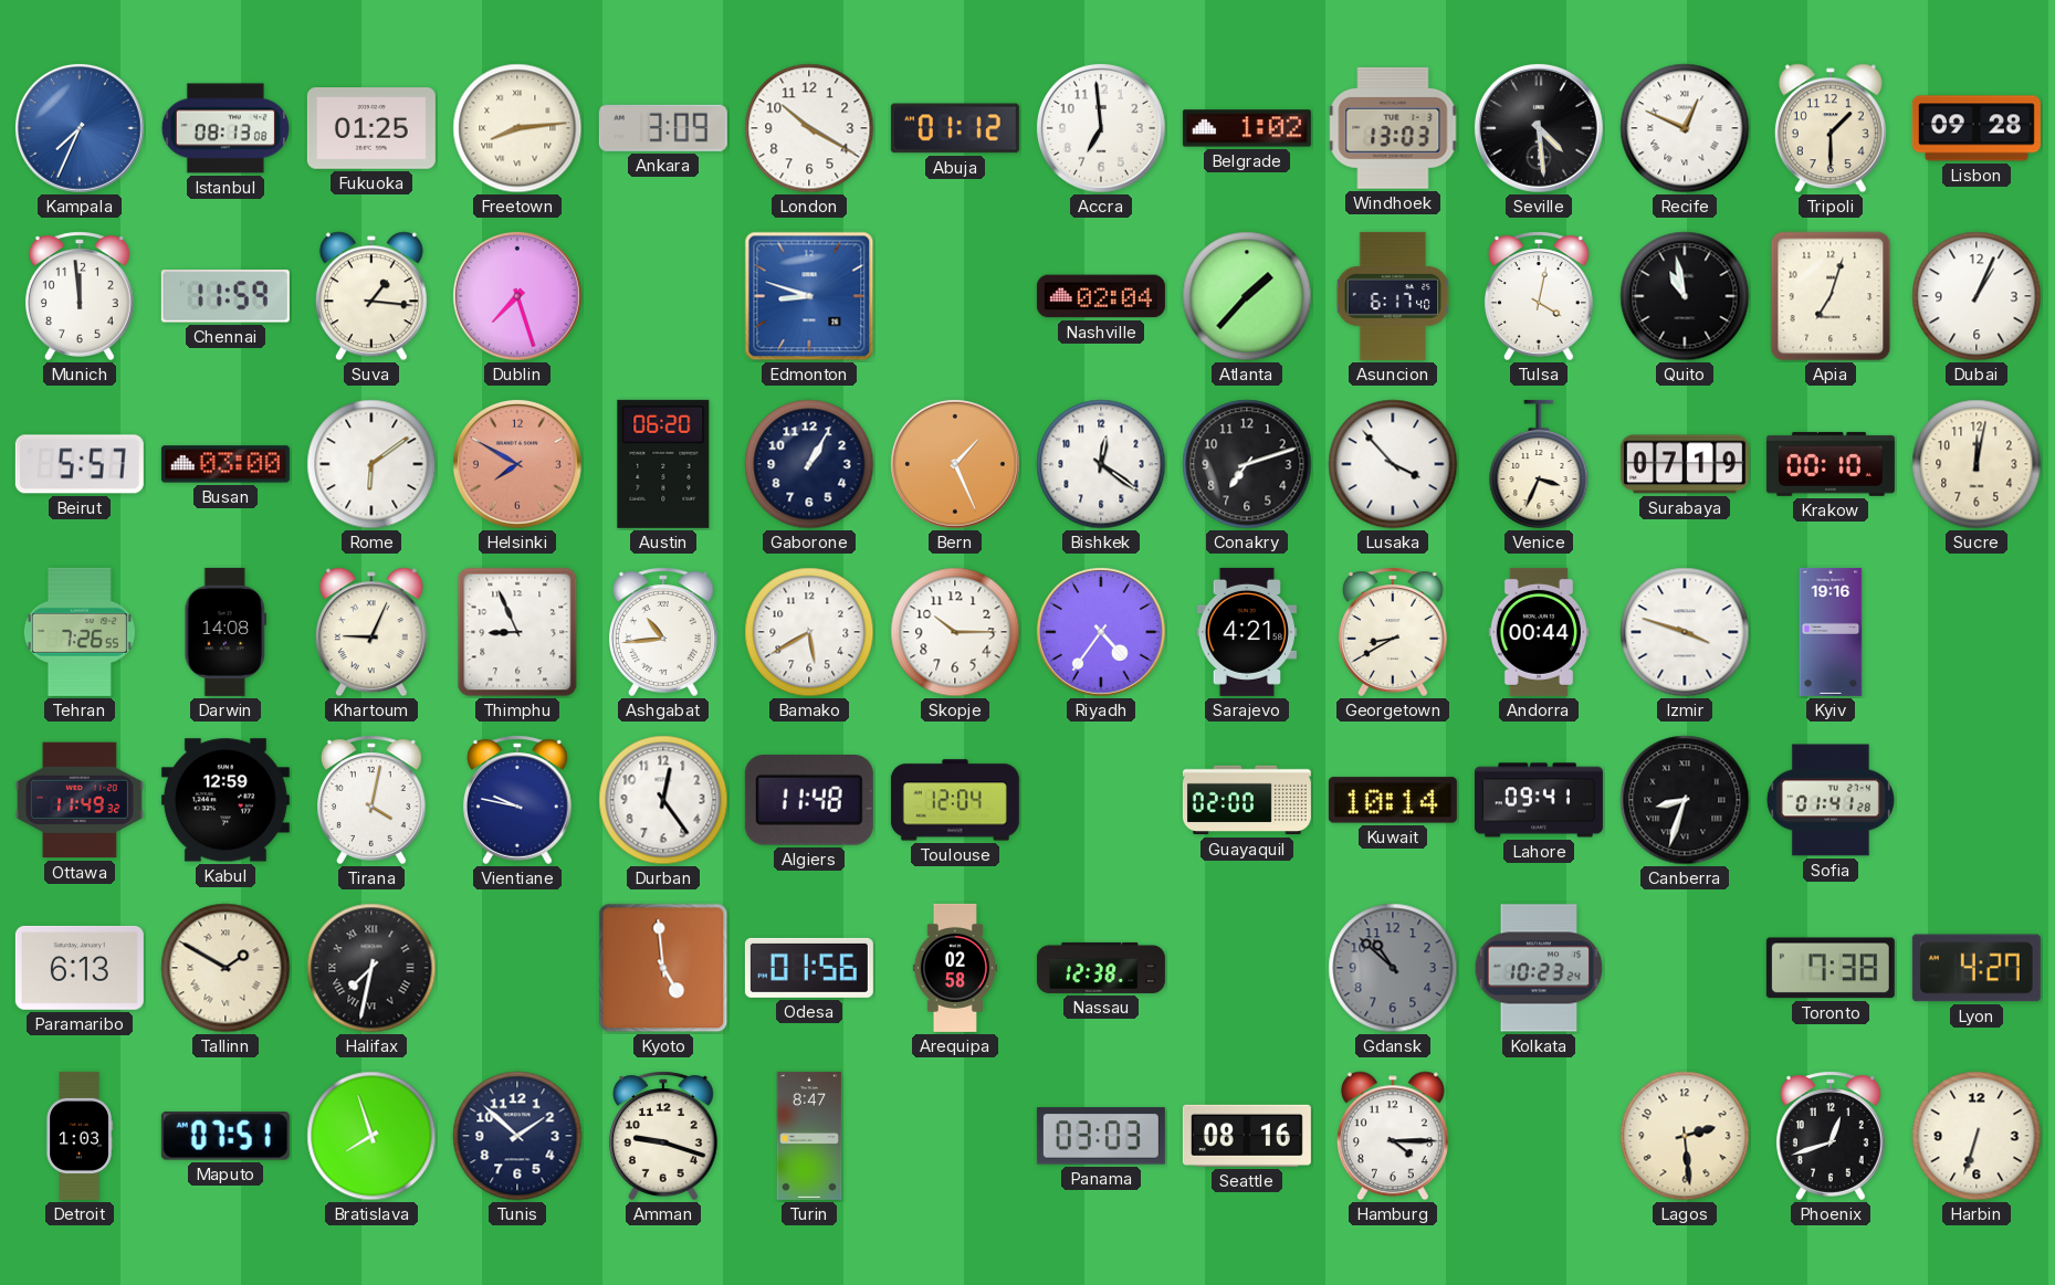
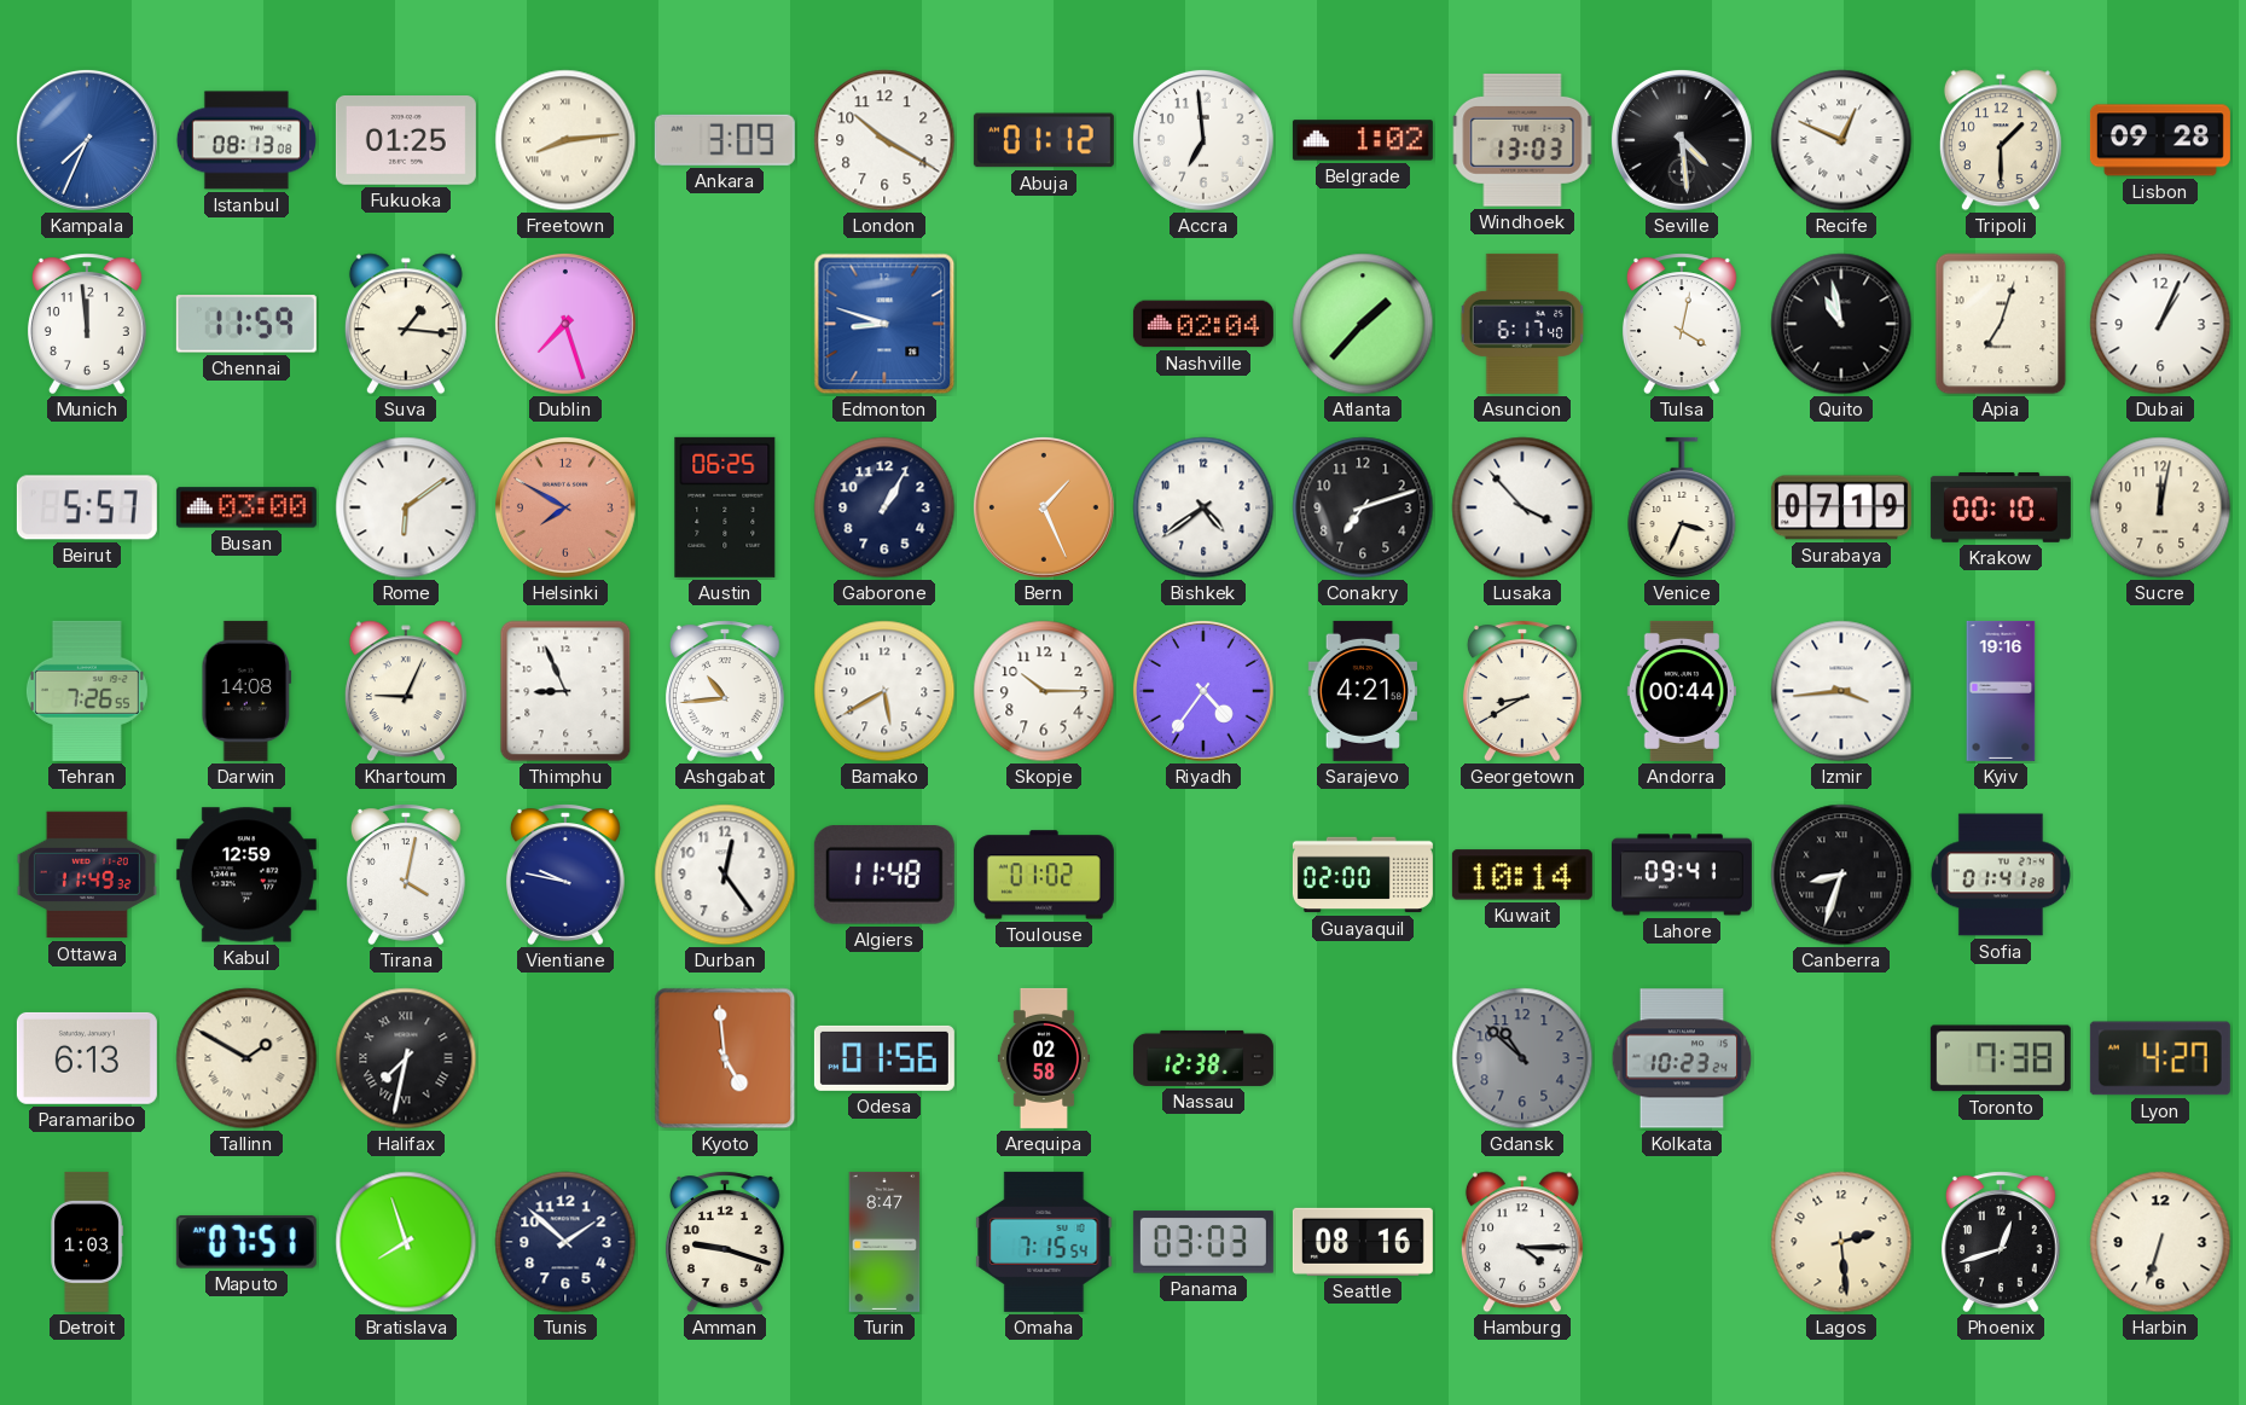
Austin: 06:20 -> 06:25 (725, 507)
Bishkek: 12:21 -> 4:39 (1203, 507)
Izmir: 3:48 -> 3:44 (1841, 691)
Toulouse: 12:04 -> 01:02 (1044, 875)
Omaha: none -> 7:15 (1044, 1242)
